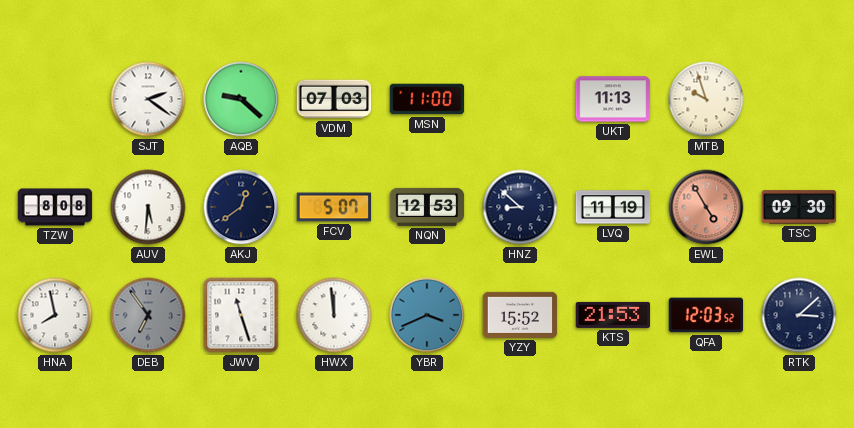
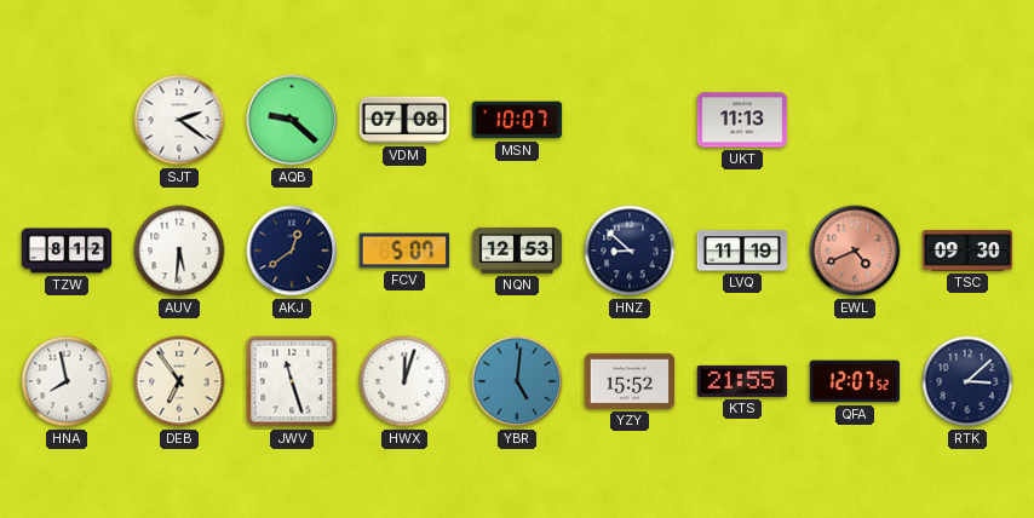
VDM: 07:03 -> 07:08 (404, 120)
MSN: 11:00 -> 10:07 (517, 120)
MTB: 9:57 -> none (706, 99)
TZW: 8:08 -> 8:12 (67, 251)
EWL: 4:55 -> 4:41 (855, 251)
DEB dial: grey -> cream (179, 381)
HWX: 11:59 -> 12:03 (404, 381)
YBR: 3:41 -> 5:01 (517, 381)
KTS: 21:53 -> 21:55 (742, 381)
QFA: 12:03 -> 12:07 (855, 381)
